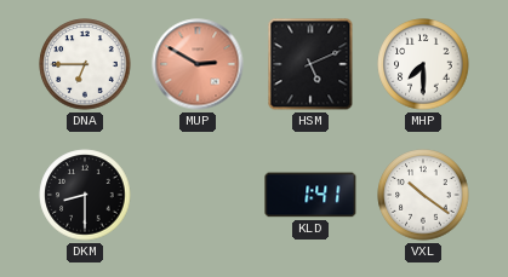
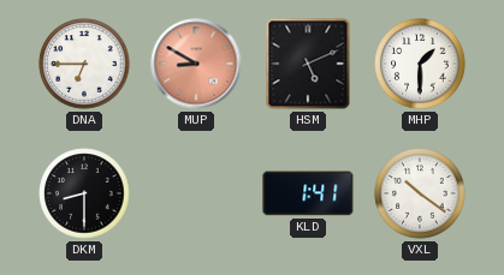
MUP: 2:50 -> 8:50 (196, 64)
MHP: 7:30 -> 1:30 (420, 64)
